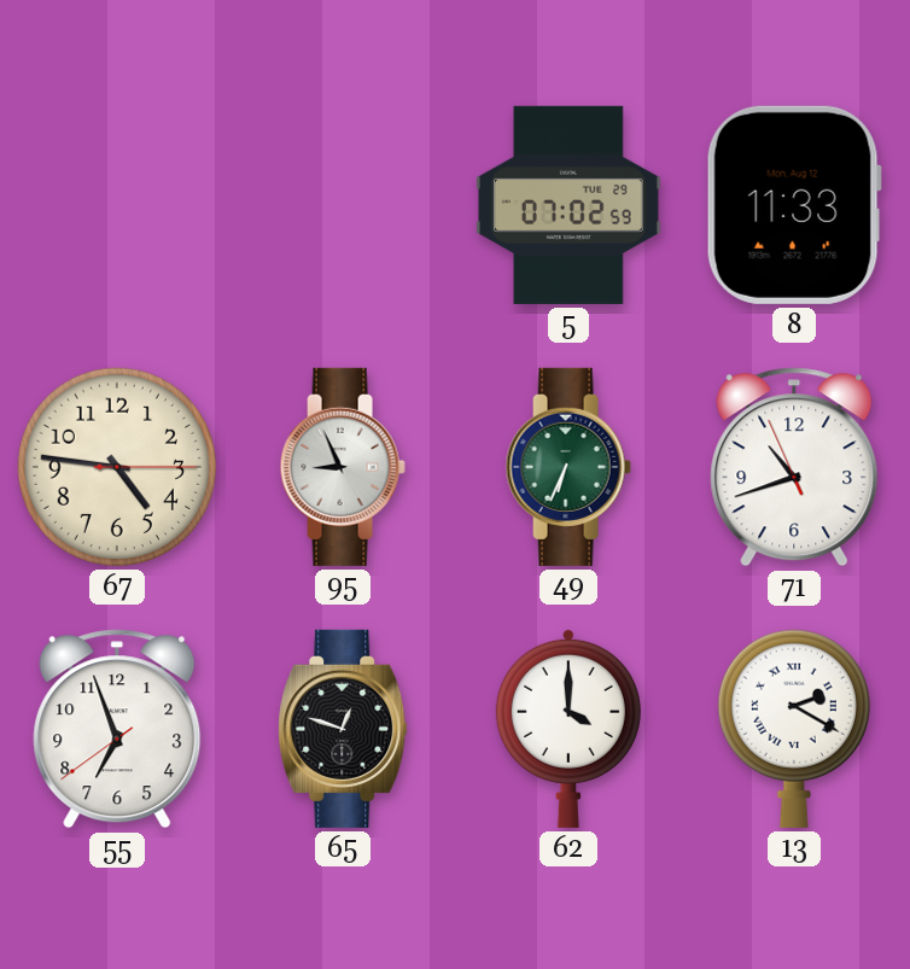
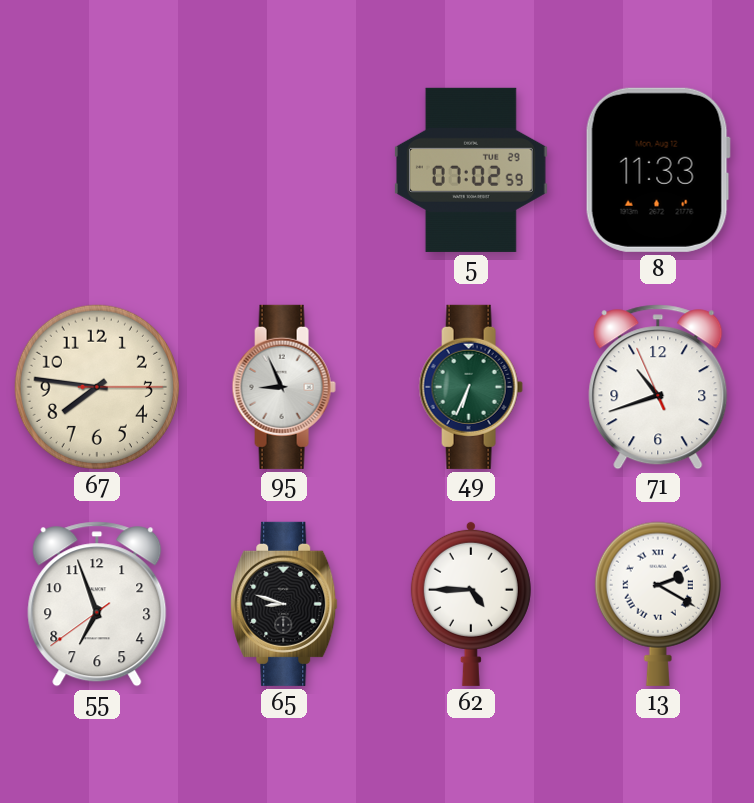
67: 4:46 -> 7:46 (97, 387)
65: 12:48 -> 8:48 (284, 604)
62: 4:00 -> 4:45 (471, 603)
